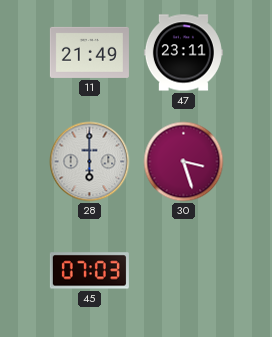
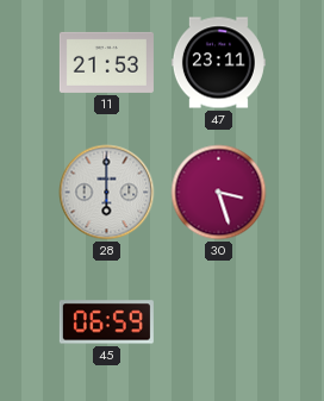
11: 21:49 -> 21:53 (106, 62)
45: 07:03 -> 06:59 (106, 322)
